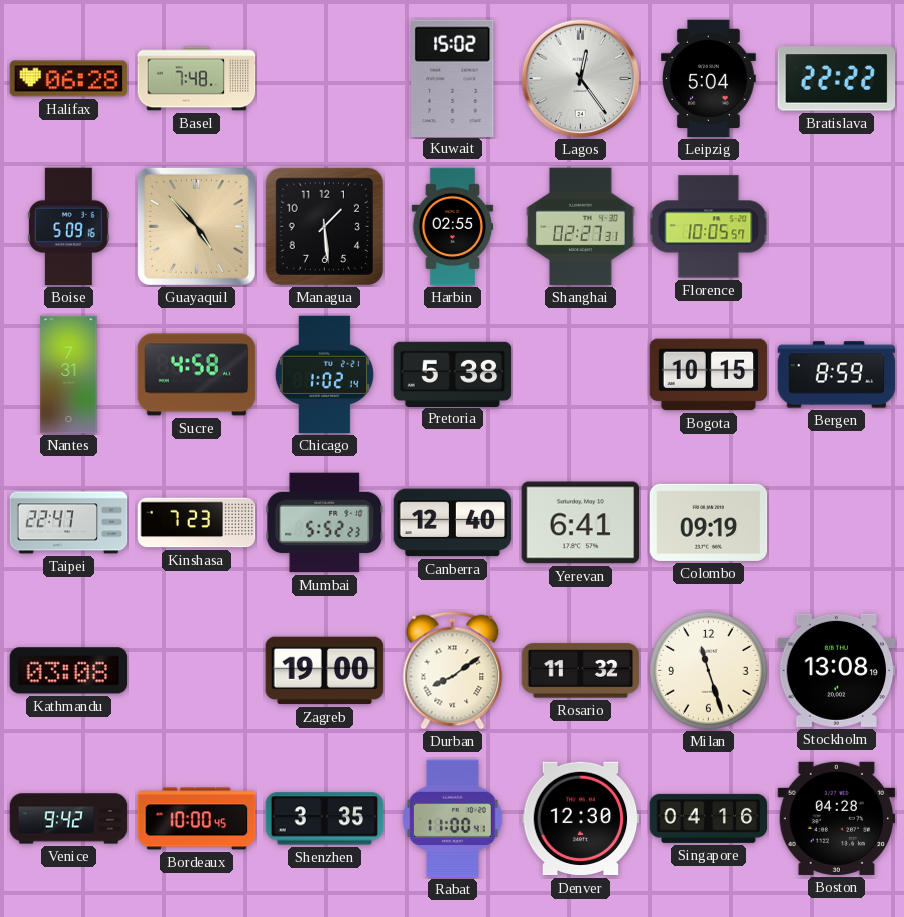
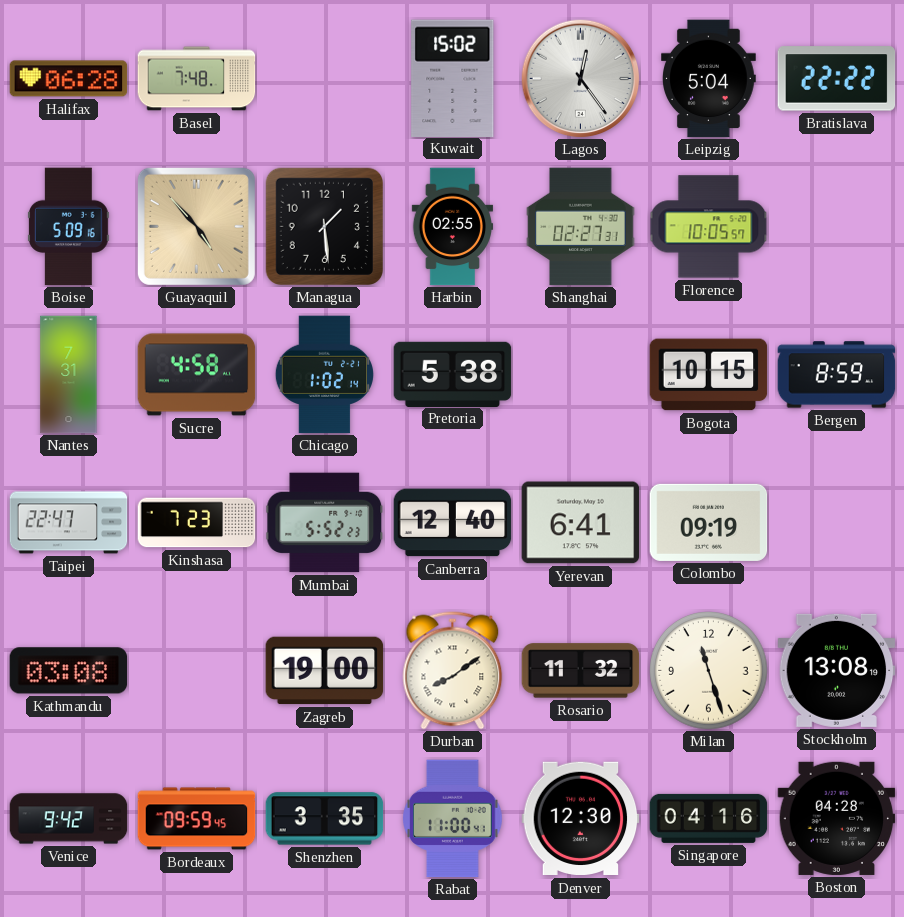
Bordeaux: 10:00 -> 09:59 (197, 819)
